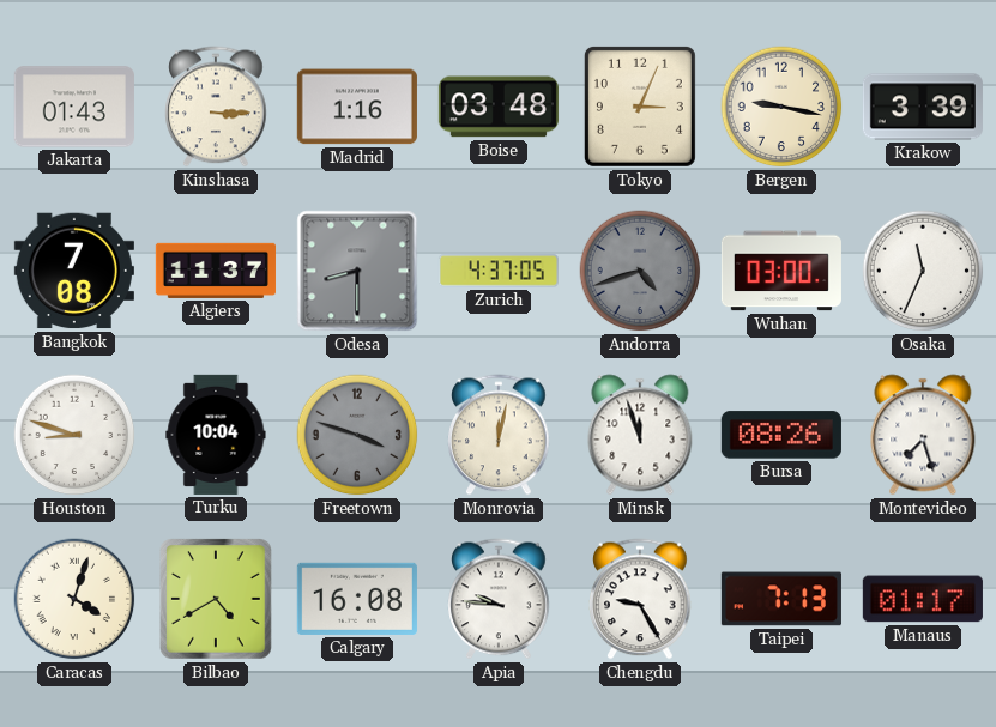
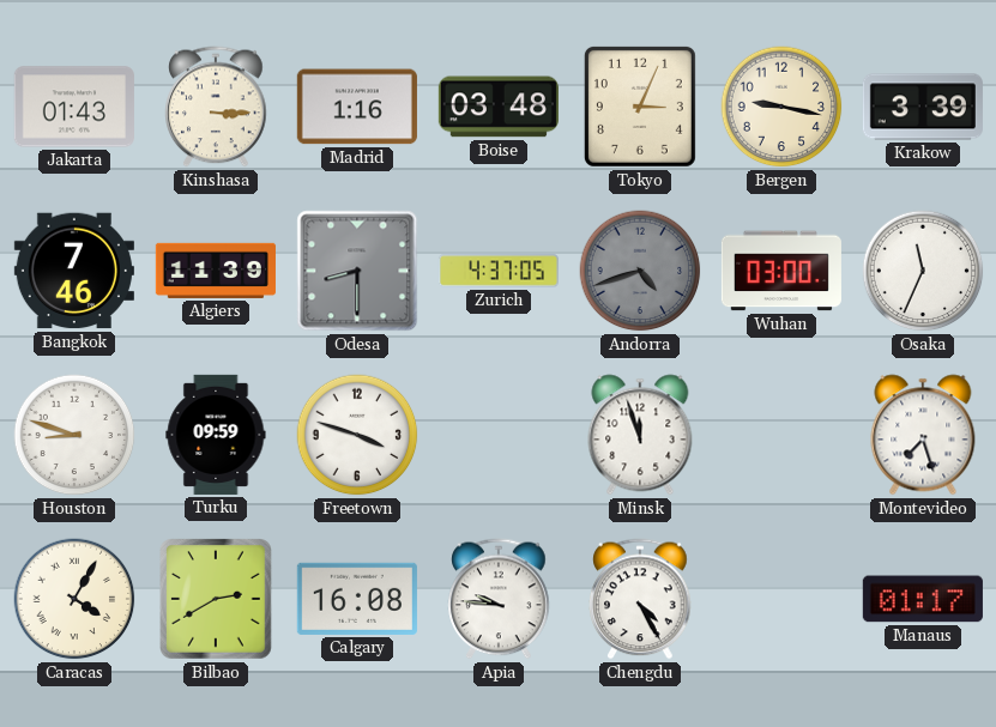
Bangkok: 7:08 -> 7:46 (74, 271)
Algiers: 11:37 -> 11:39 (216, 271)
Turku: 10:04 -> 09:59 (216, 435)
Freetown dial: grey -> white (357, 435)
Monrovia: 12:02 -> none (499, 435)
Bursa: 08:26 -> none (781, 435)
Caracas: 4:03 -> 4:05 (74, 599)
Bilbao: 4:40 -> 2:40 (216, 599)
Chengdu: 9:25 -> 4:25 (640, 599)
Taipei: 7:13 -> none (781, 599)
